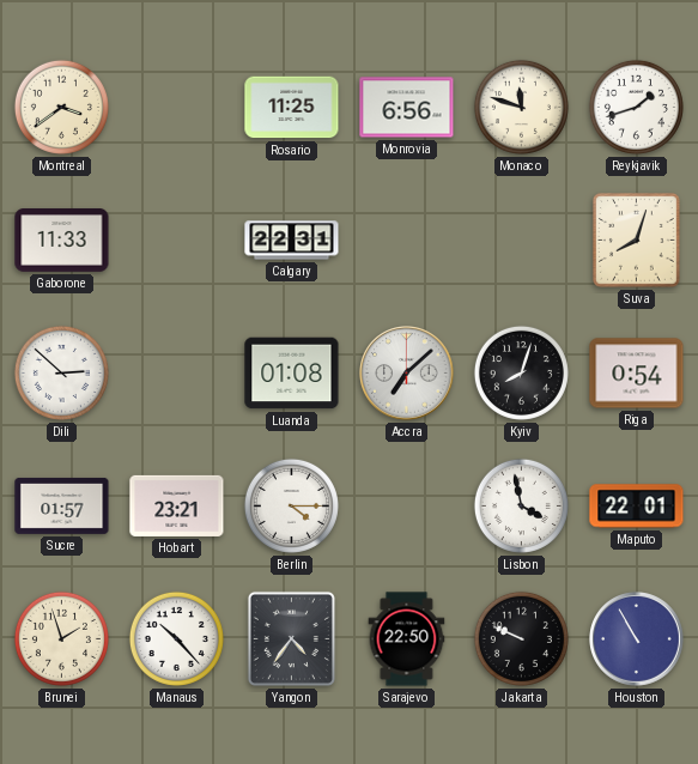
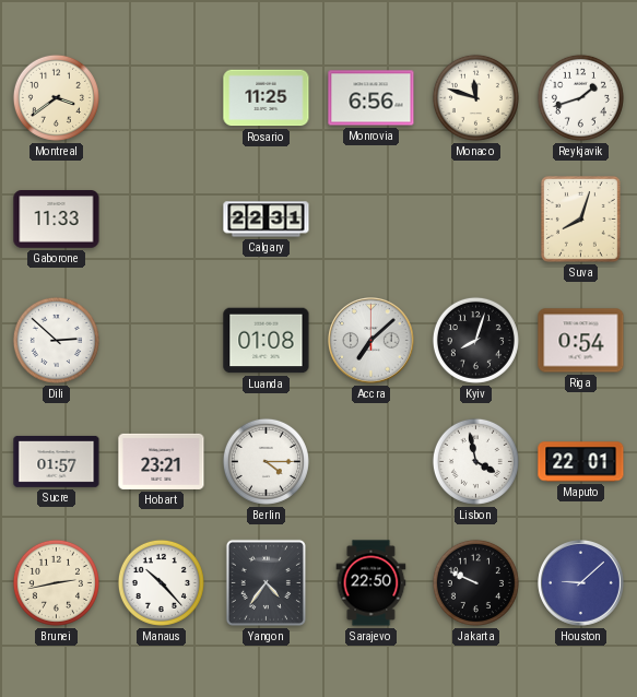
Brunei: 1:57 -> 2:43 (56, 582)
Houston: 10:55 -> 9:08 (581, 583)
